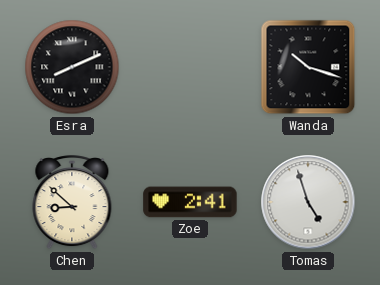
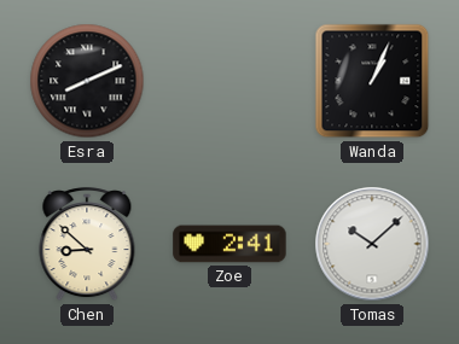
Wanda: 10:18 -> 1:04 (372, 81)
Tomas: 4:57 -> 10:08 (372, 244)
